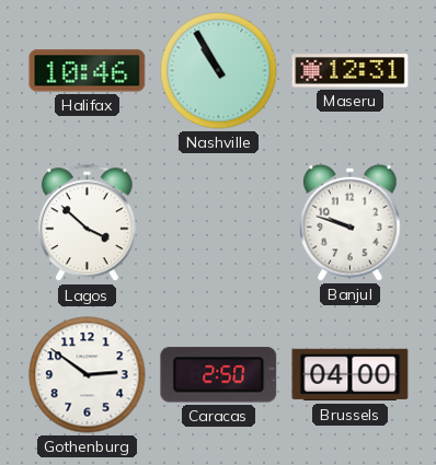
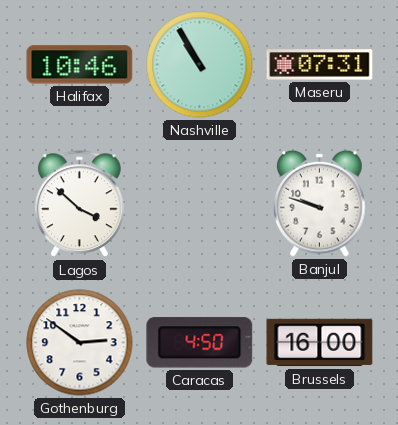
Maseru: 12:31 -> 07:31 (320, 65)
Caracas: 2:50 -> 4:50 (200, 343)
Brussels: 04:00 -> 16:00 (320, 343)
